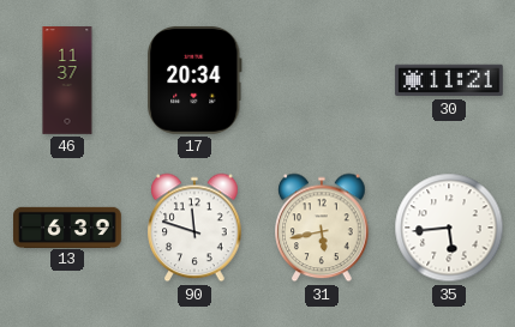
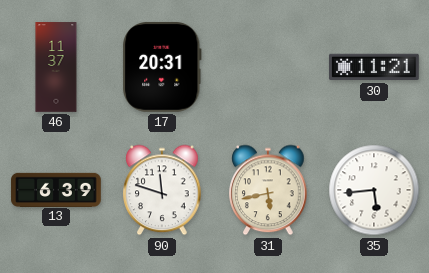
17: 20:34 -> 20:31 (162, 67)
